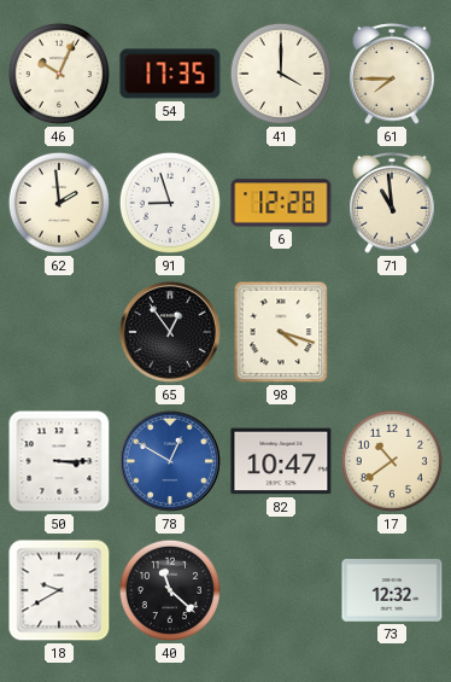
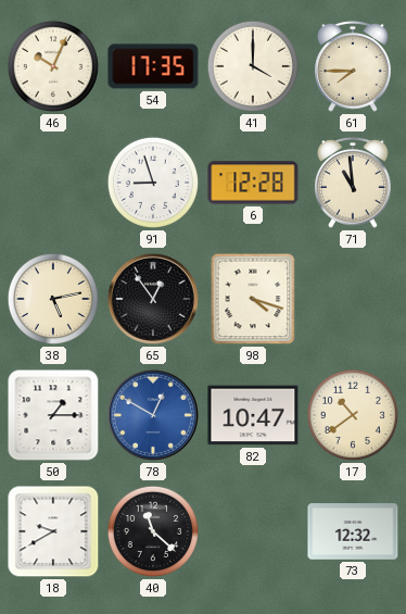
62: 1:59 -> none (59, 203)
38: none -> 5:13 (53, 299)
50: 3:15 -> 1:15 (53, 415)
